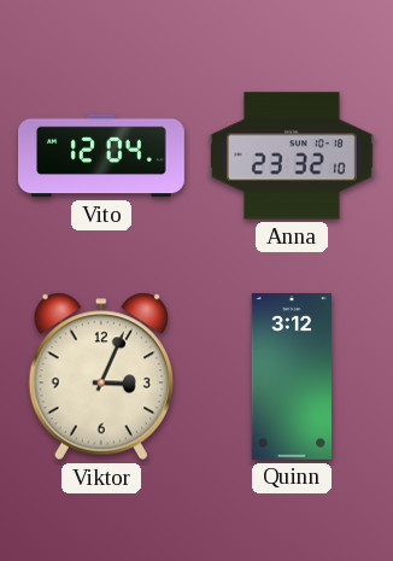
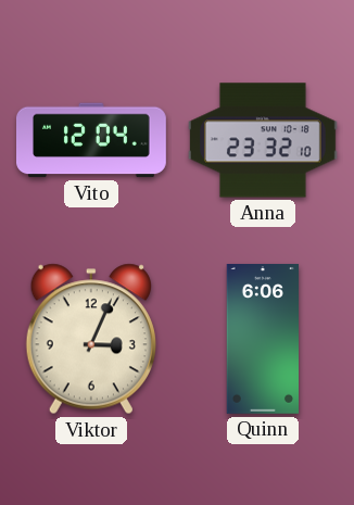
Quinn: 3:12 -> 6:06 (263, 340)
